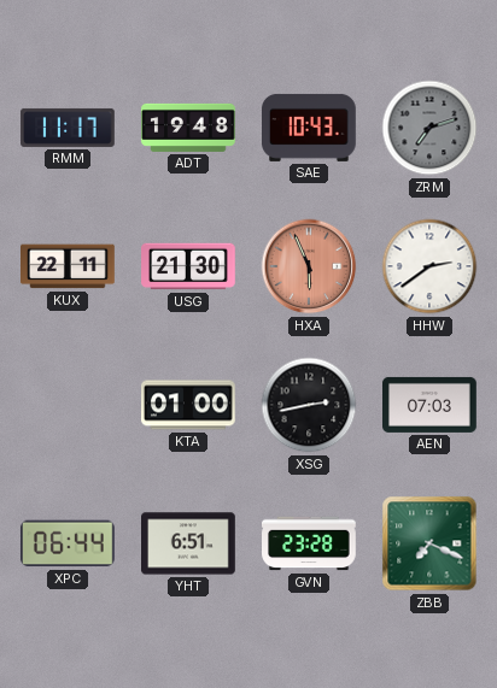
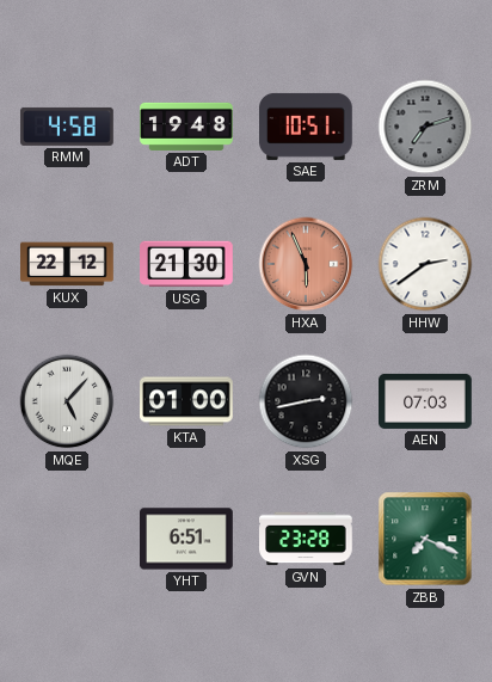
RMM: 11:17 -> 4:58 (67, 127)
SAE: 10:43 -> 10:51 (307, 127)
KUX: 22:11 -> 22:12 (68, 264)
MQE: none -> 5:07 (67, 401)
XPC: 06:44 -> none (68, 543)
